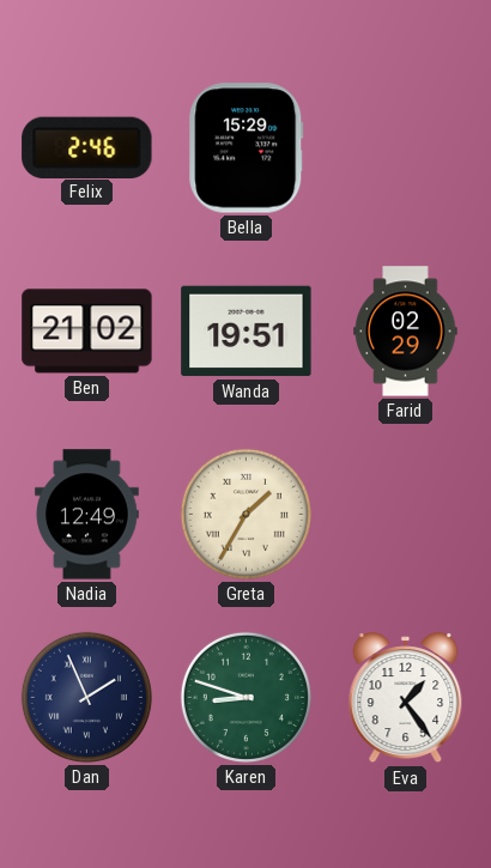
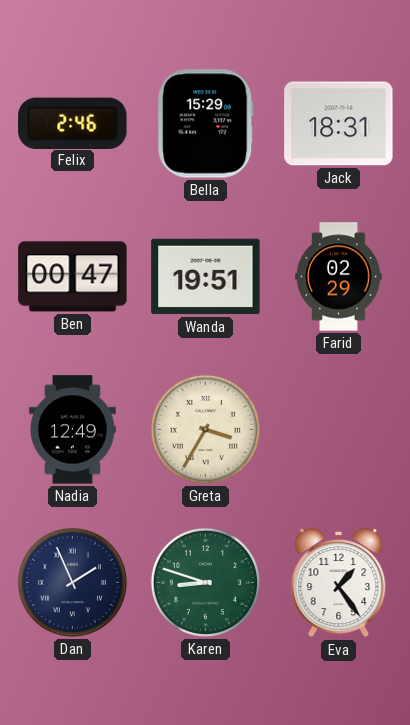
Jack: none -> 18:31 (339, 124)
Ben: 21:02 -> 00:47 (73, 277)
Greta: 1:35 -> 3:35 (205, 429)
